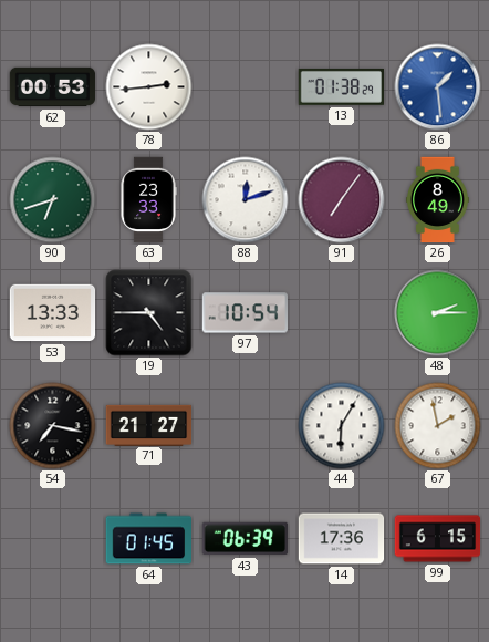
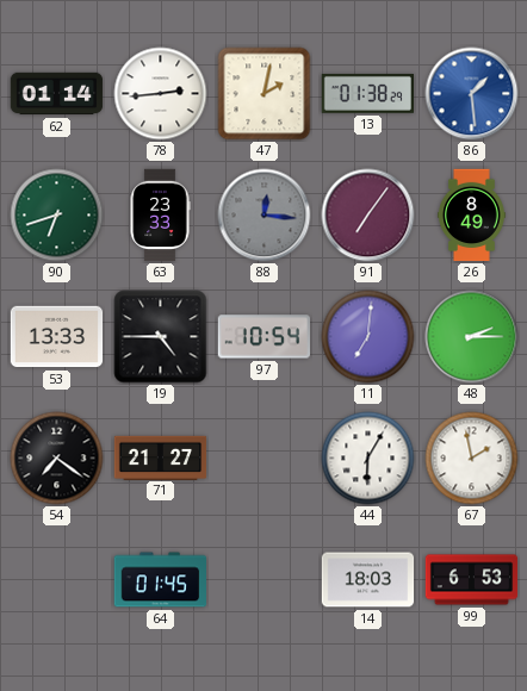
62: 00:53 -> 01:14 (57, 94)
47: none -> 2:02 (265, 94)
88: 12:12 -> 12:16 (265, 216)
88 dial: white -> grey (265, 216)
11: none -> 7:01 (368, 337)
54: 7:17 -> 7:21 (57, 459)
43: 06:39 -> none (245, 539)
14: 17:36 -> 18:03 (368, 580)
99: 6:15 -> 6:53 (472, 580)
